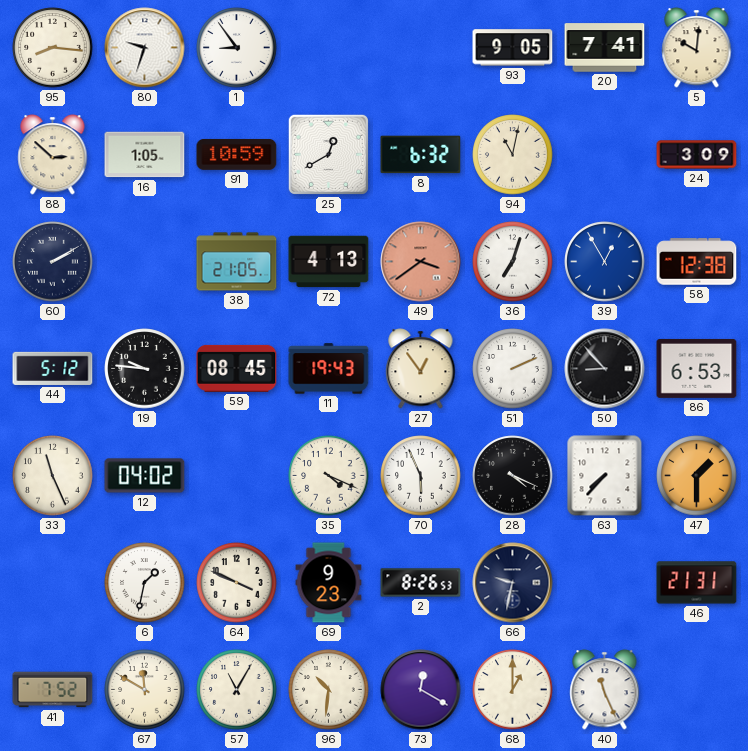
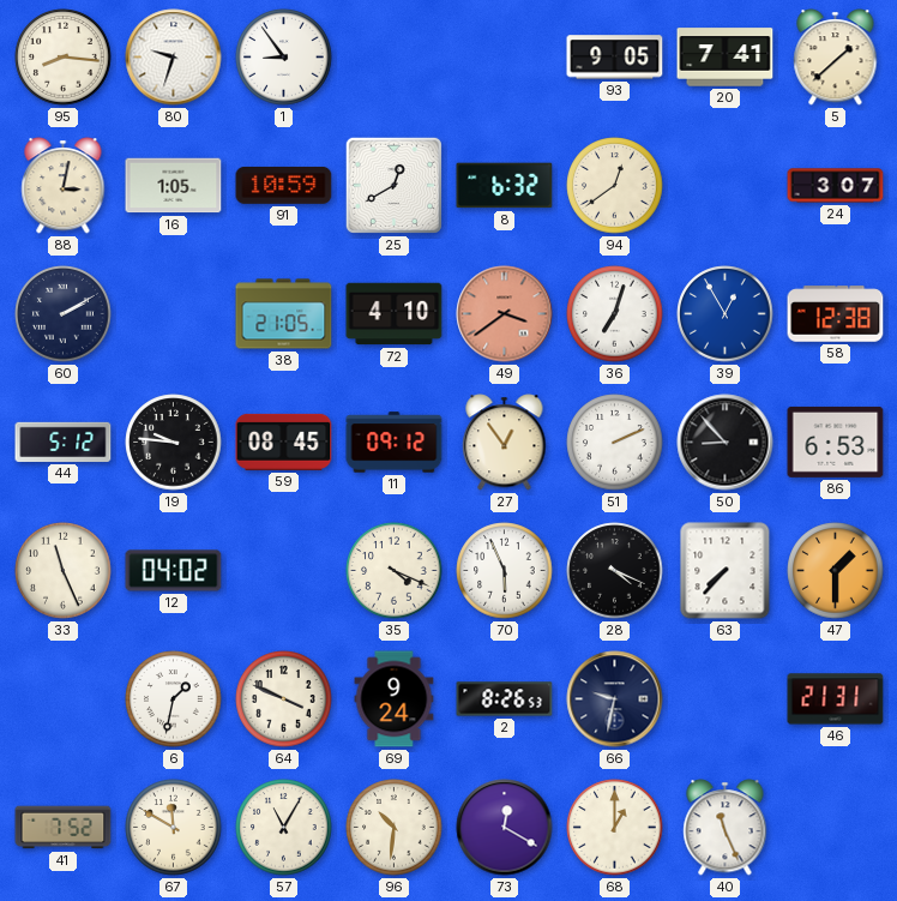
5: 10:01 -> 1:38 (836, 58)
88: 2:52 -> 3:02 (64, 186)
94: 11:02 -> 12:39 (615, 186)
24: 3:09 -> 3:07 (836, 186)
72: 4:13 -> 4:10 (395, 314)
11: 19:43 -> 09:12 (395, 443)
69: 9:23 -> 9:24 (395, 699)
